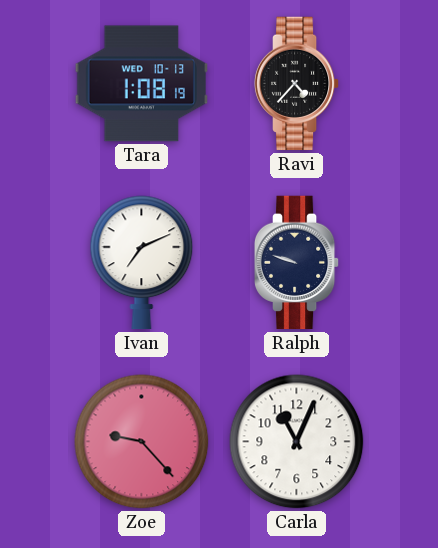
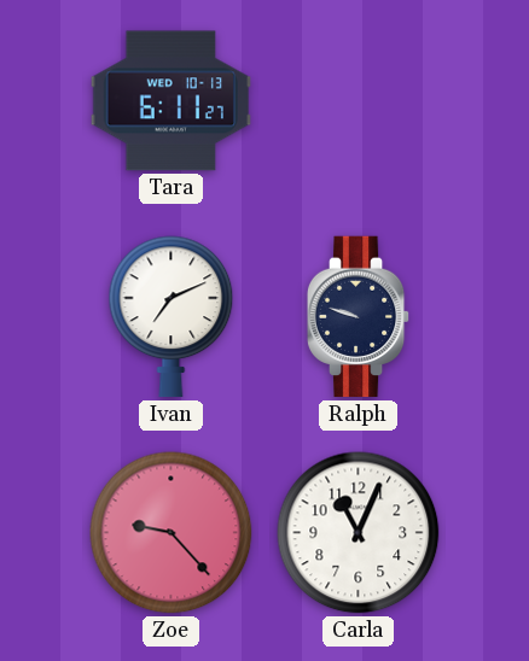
Tara: 1:08 -> 6:11 (170, 101)
Ravi: 4:37 -> none (297, 84)
